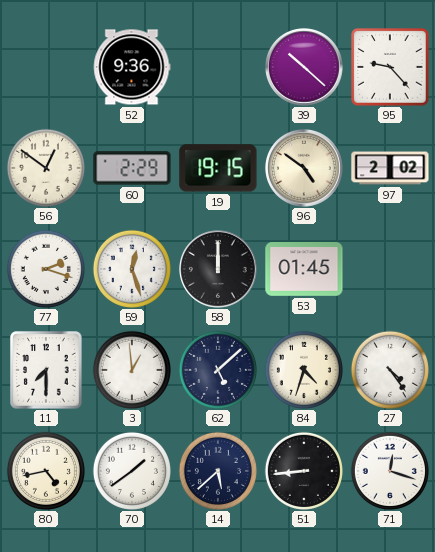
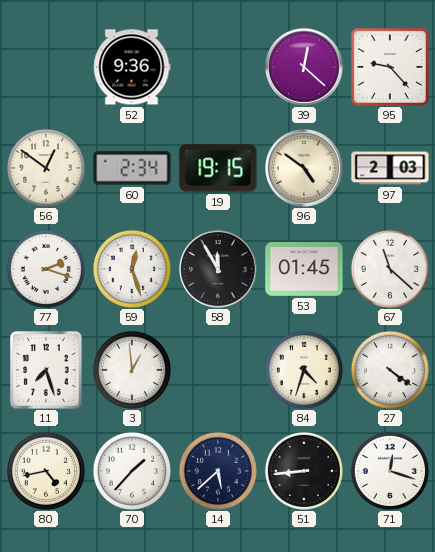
39: 10:22 -> 12:22 (305, 68)
60: 2:29 -> 2:34 (132, 168)
97: 2:02 -> 2:03 (390, 168)
58: 12:00 -> 11:55 (219, 270)
67: none -> 11:22 (390, 269)
11: 7:30 -> 7:27 (46, 370)
62: 5:08 -> none (218, 370)
27: 4:24 -> 4:21 (390, 370)
70: 1:39 -> 1:37 (132, 471)
